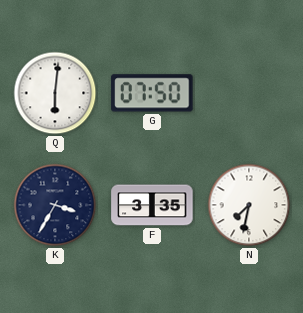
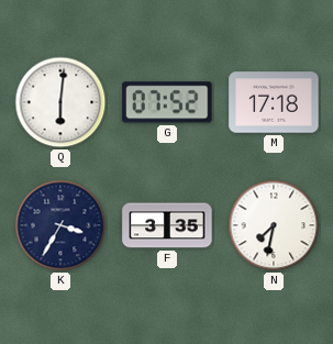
G: 07:50 -> 07:52 (167, 102)
M: none -> 17:18 (274, 102)
